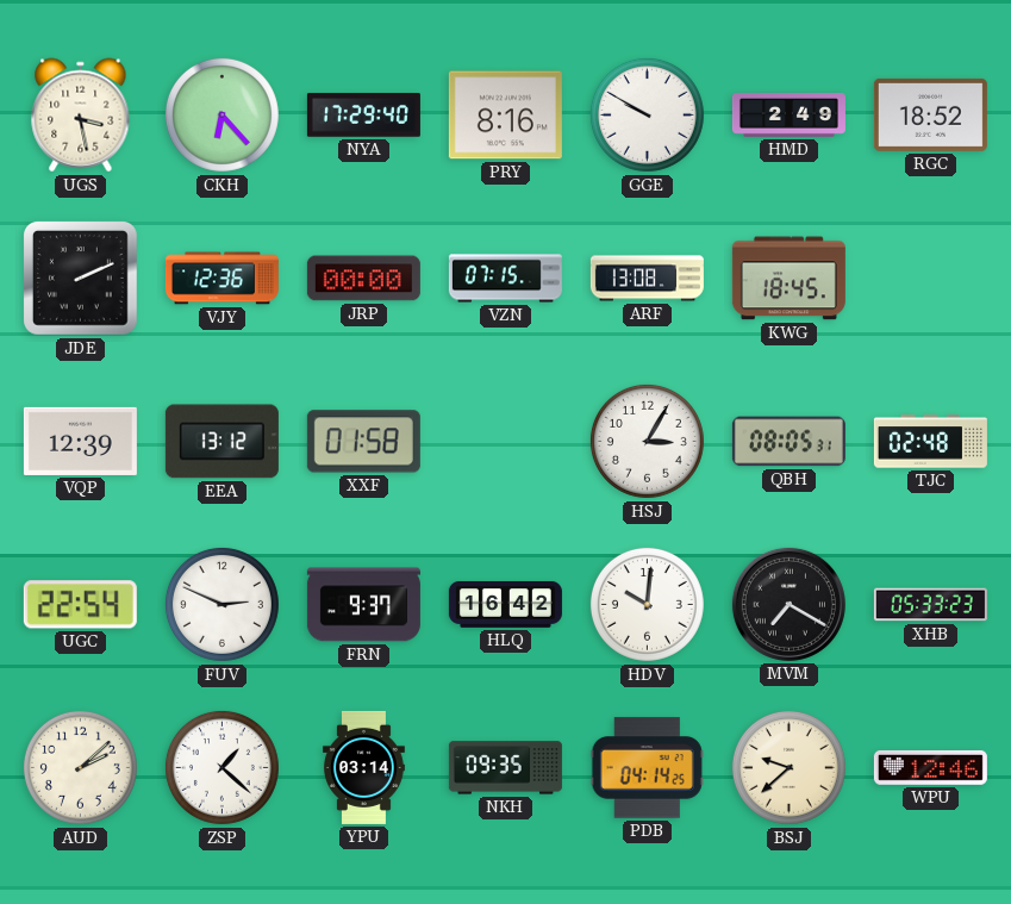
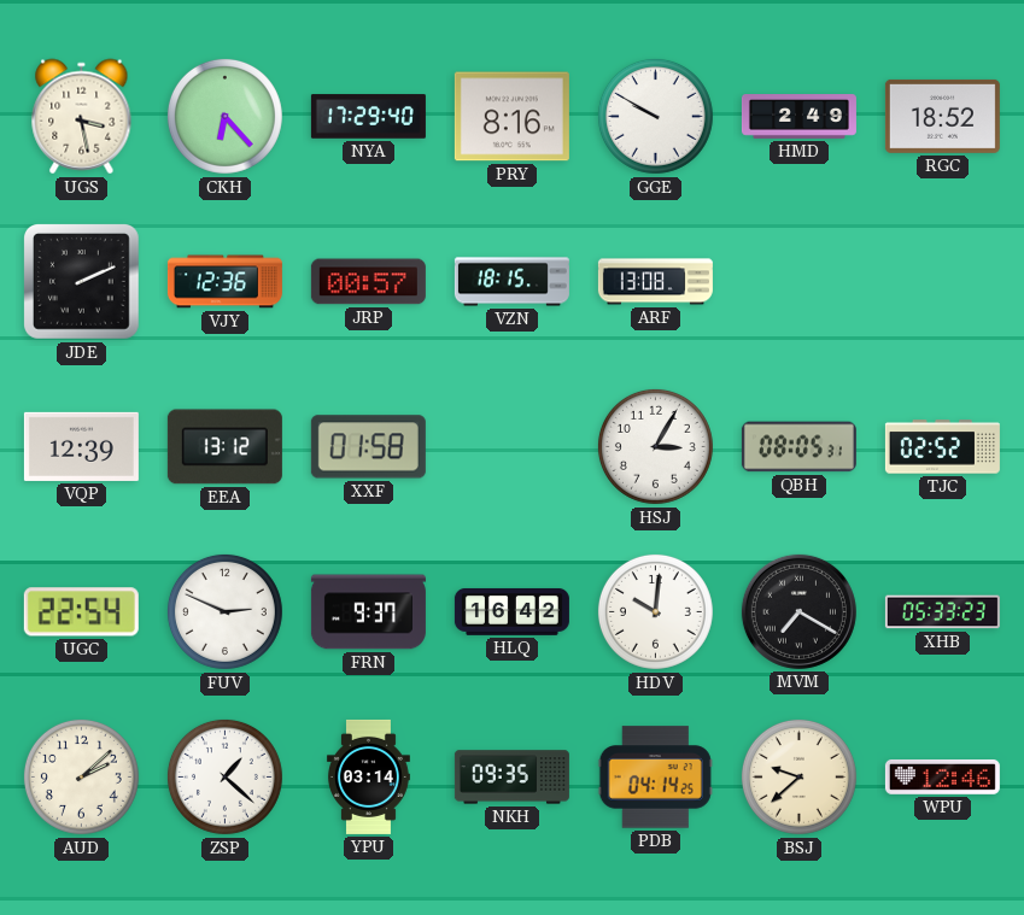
JRP: 00:00 -> 00:57 (368, 282)
VZN: 07:15 -> 18:15 (511, 282)
KWG: 18:45 -> none (788, 279)
TJC: 02:48 -> 02:52 (942, 447)
